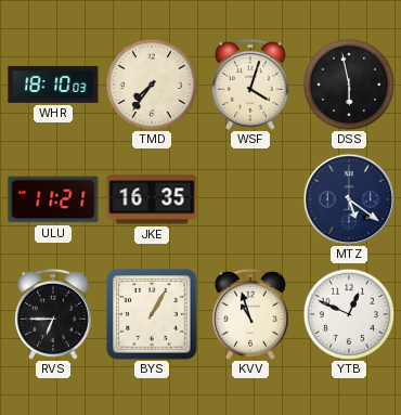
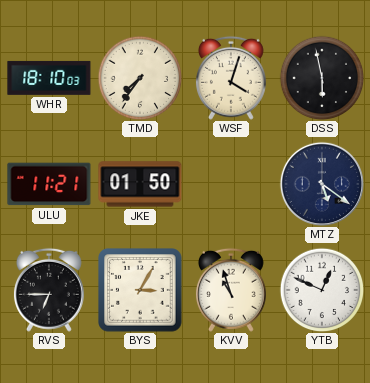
JKE: 16:35 -> 01:50 (140, 184)
BYS: 1:05 -> 3:05 (140, 290)
